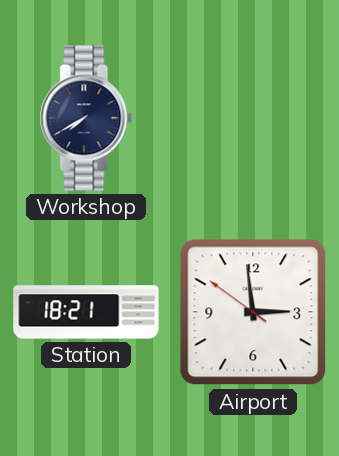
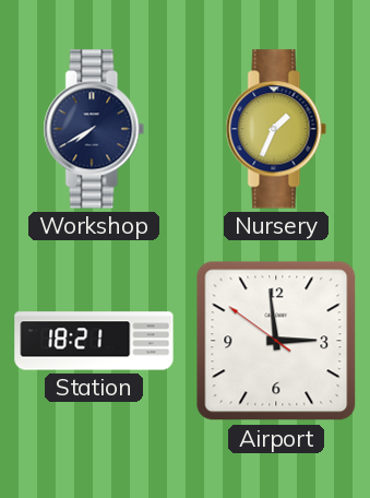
Nursery: none -> 1:34 (276, 129)
